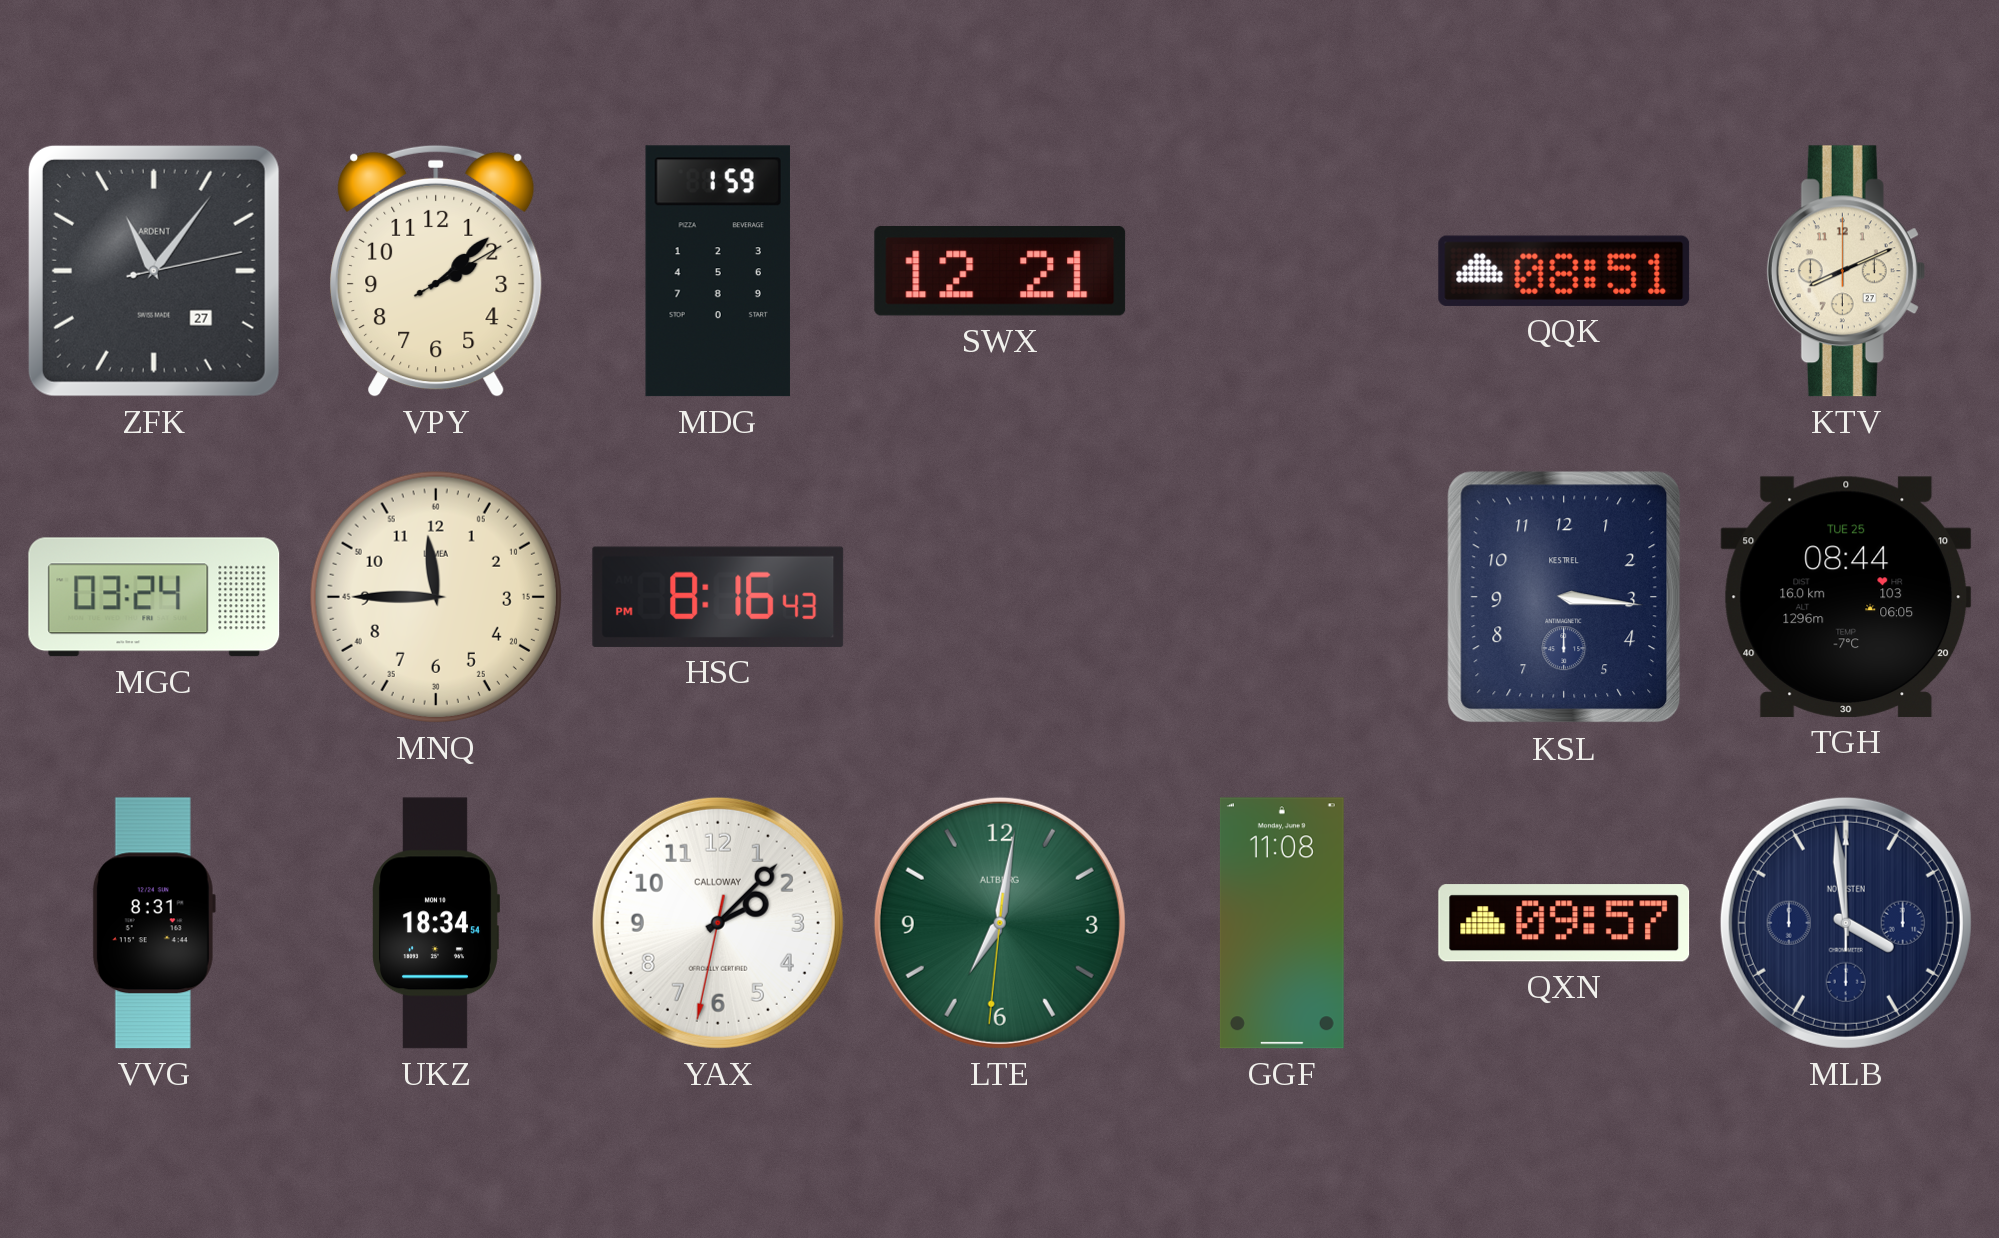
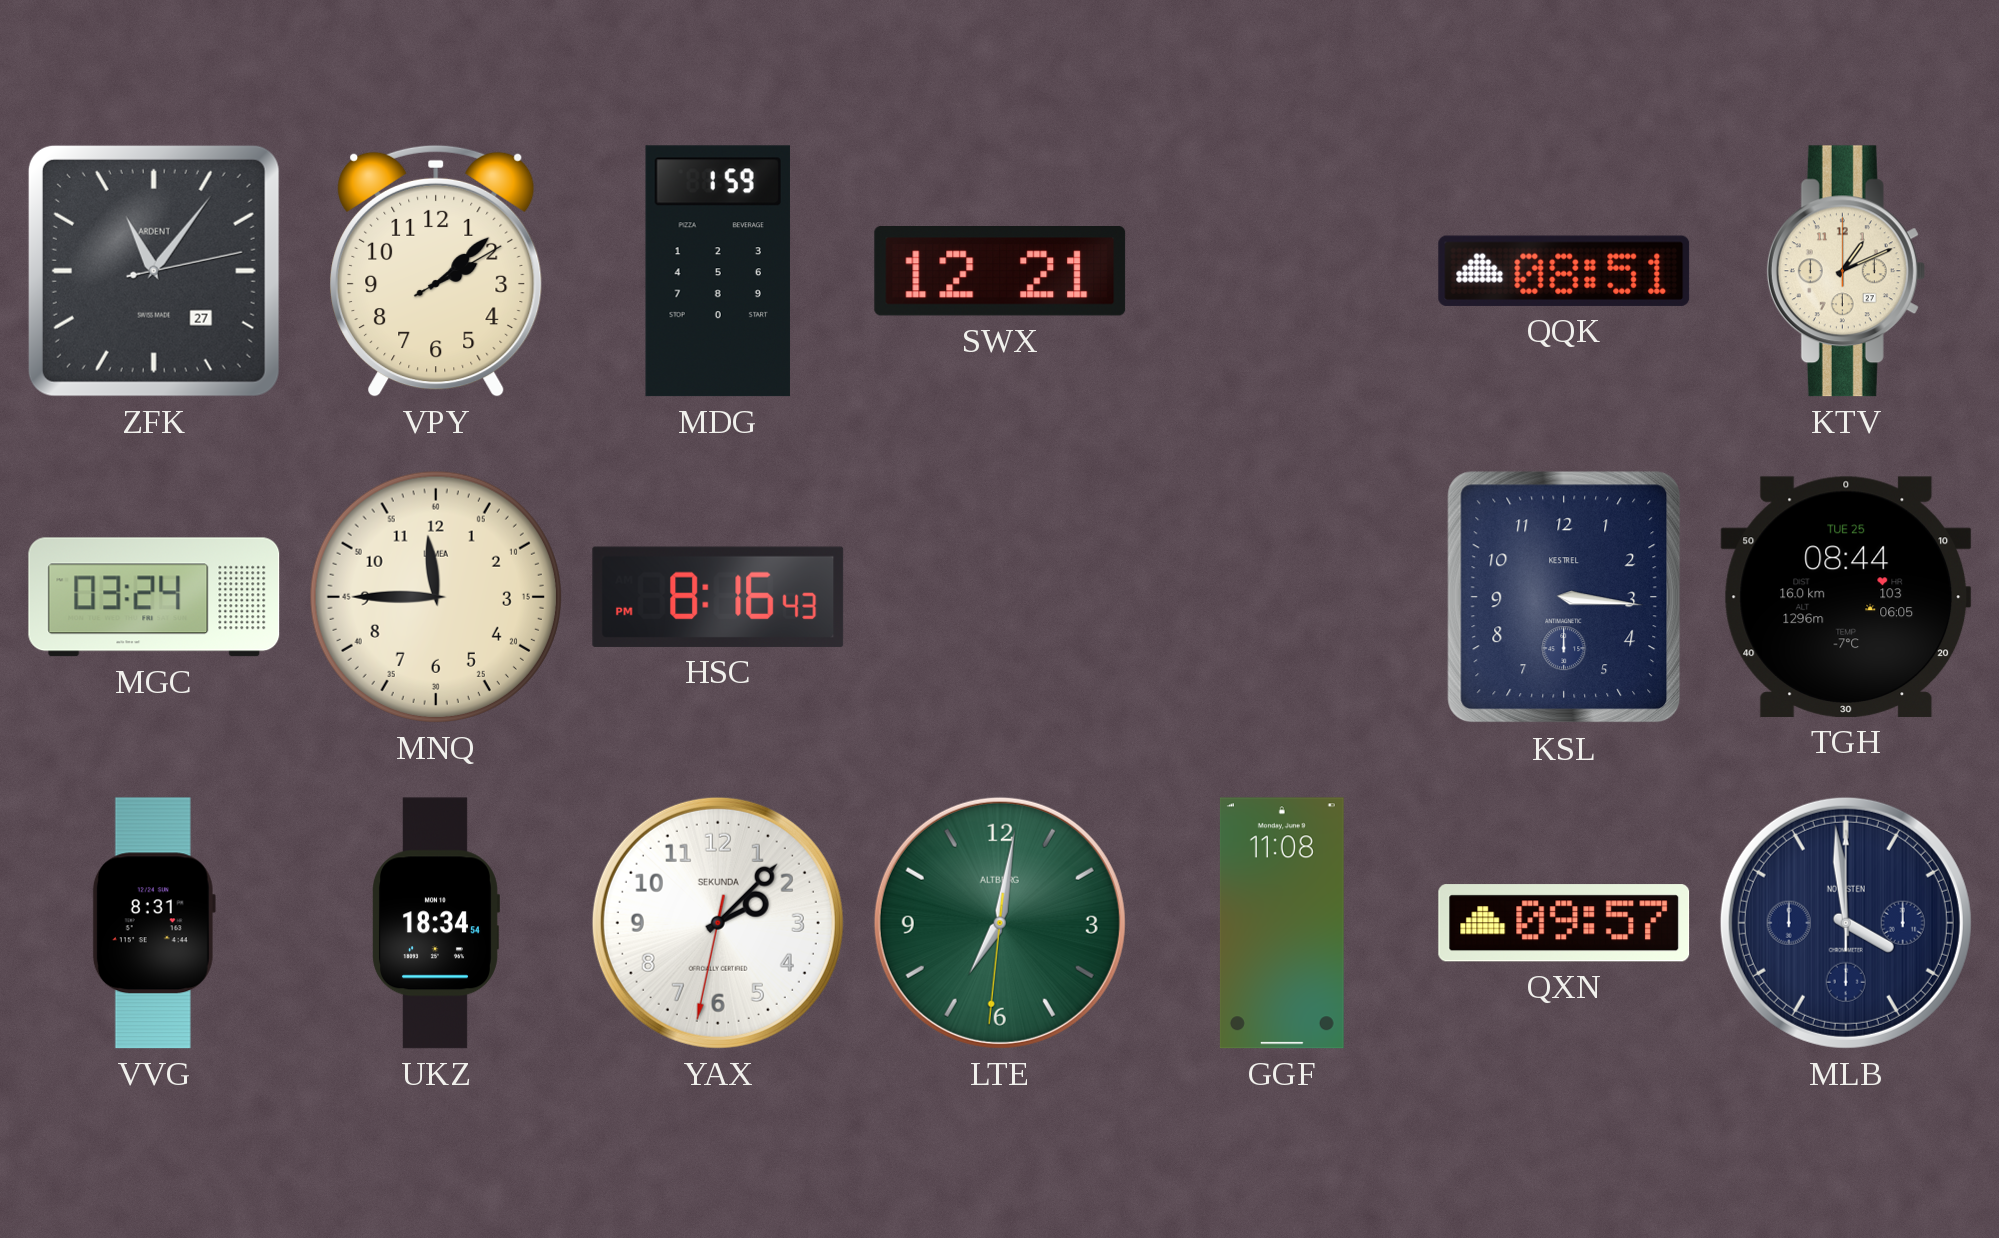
KTV: 8:11 -> 1:11 (1846, 271)
YAX brand: CALLOWAY -> SEKUNDA (718, 923)
